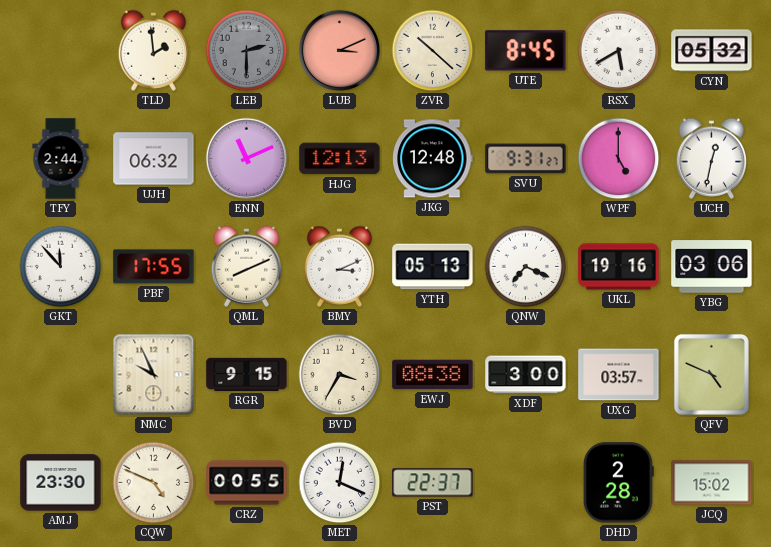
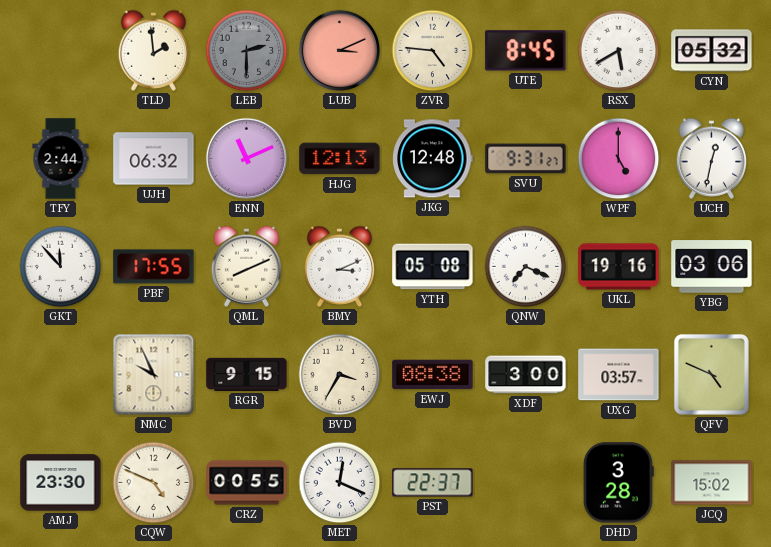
ZVR: 10:22 -> 4:46 (433, 51)
YTH: 05:13 -> 05:08 (433, 267)
DHD: 2:28 -> 3:28 (618, 483)
